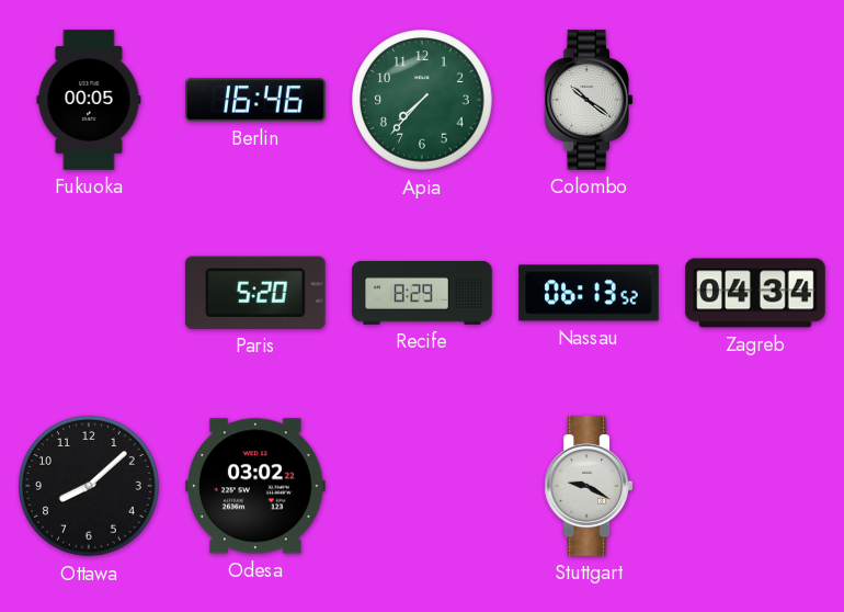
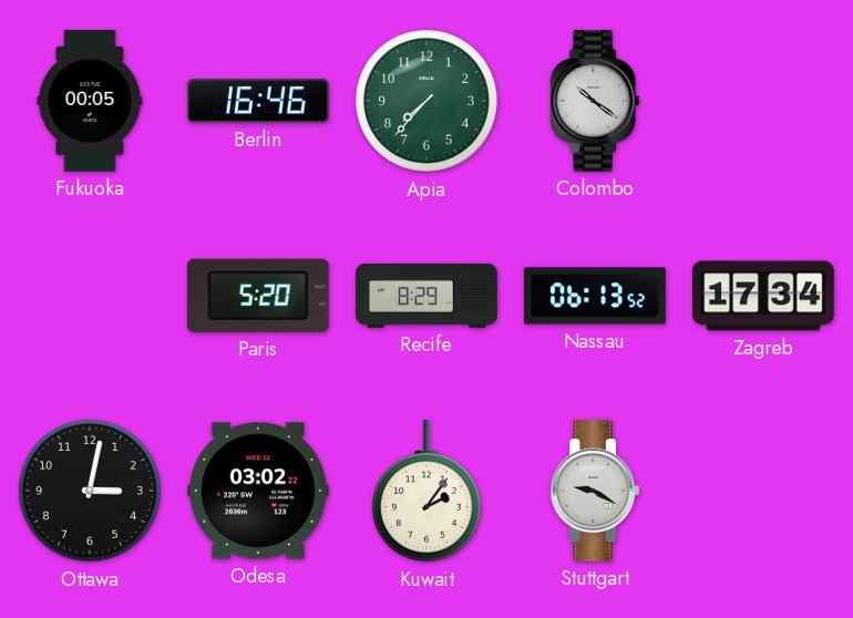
Zagreb: 04:34 -> 17:34 (763, 296)
Ottawa: 8:08 -> 3:02 (90, 491)
Kuwait: none -> 2:06 (428, 492)
